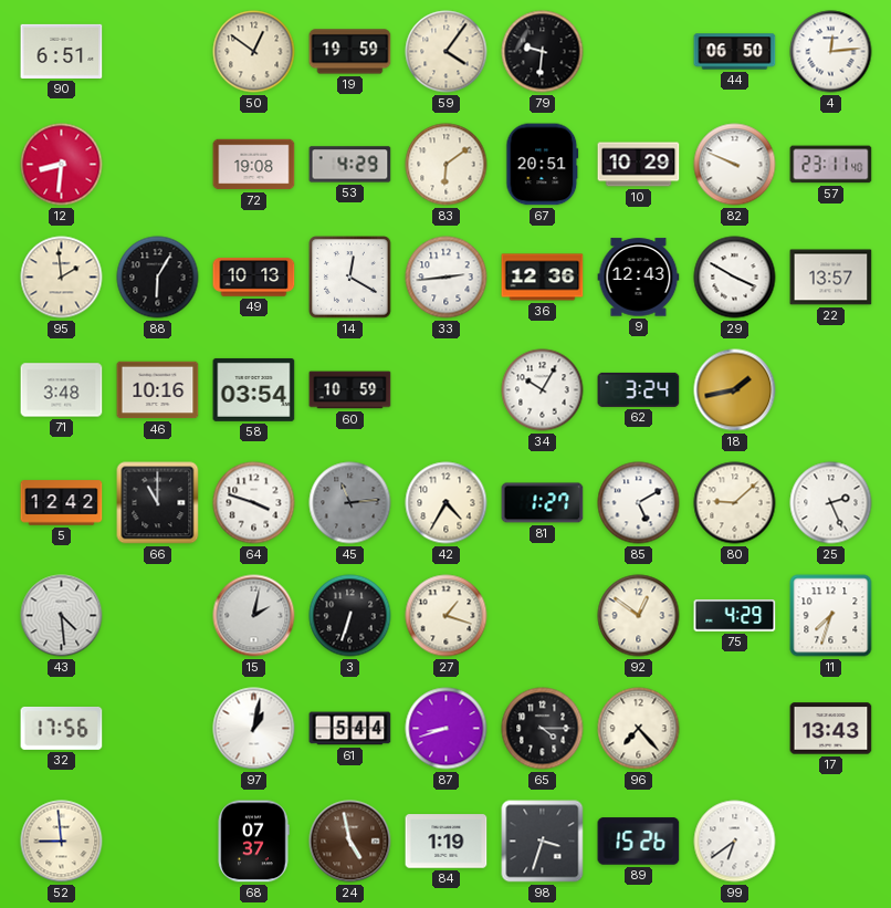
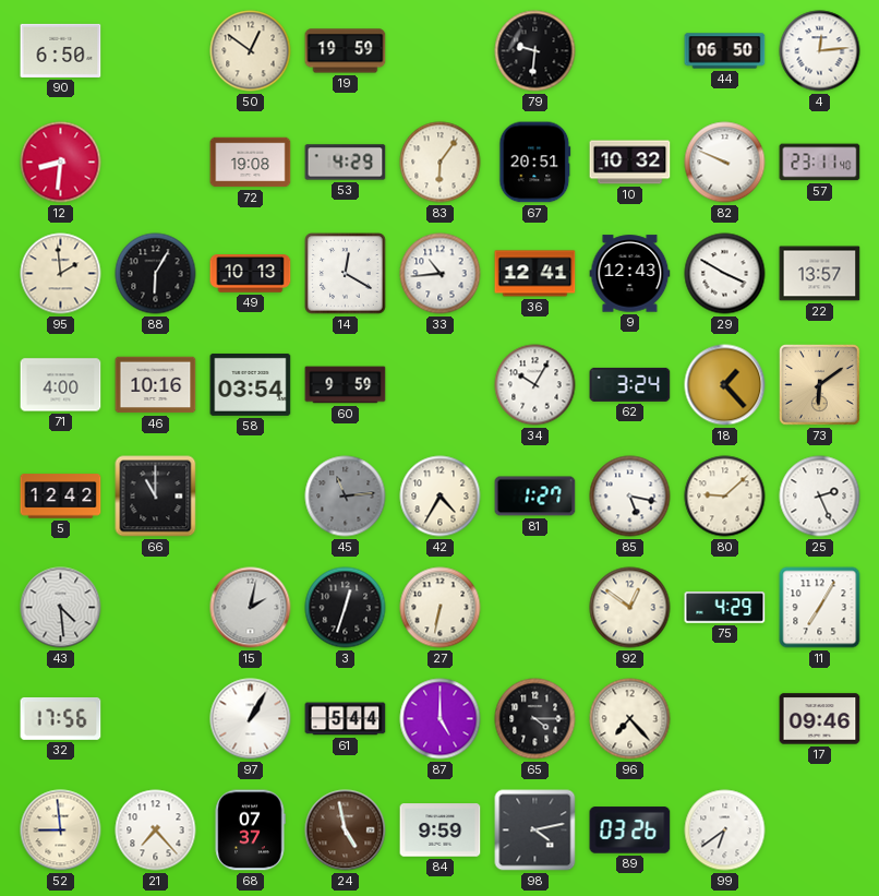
90: 6:51 -> 6:50 (61, 50)
59: 4:06 -> none (447, 52)
83: 6:09 -> 6:06 (441, 163)
10: 10:29 -> 10:32 (630, 163)
33: 2:44 -> 10:44 (441, 274)
36: 12:36 -> 12:41 (535, 274)
71: 3:48 -> 4:00 (61, 385)
60: 10:59 -> 9:59 (346, 385)
18: 1:43 -> 1:23 (725, 385)
73: none -> 6:09 (820, 385)
64: 3:48 -> none (254, 503)
85: 5:10 -> 5:17 (630, 497)
3: 6:33 -> 12:33 (346, 608)
27: 1:18 -> 6:32 (441, 608)
11: 7:33 -> 7:05 (820, 608)
97: 1:02 -> 1:05 (251, 719)
87: 8:42 -> 5:00 (441, 719)
17: 13:43 -> 09:46 (820, 719)
21: none -> 7:23 (156, 831)
84: 1:19 -> 9:59 (441, 831)
98: 3:33 -> 4:13 (535, 831)
89: 15:26 -> 03:26 (630, 831)
